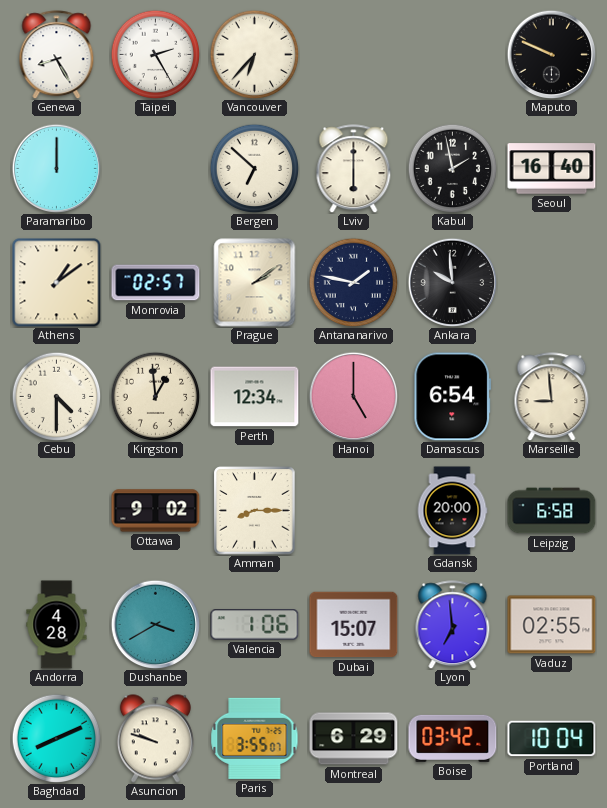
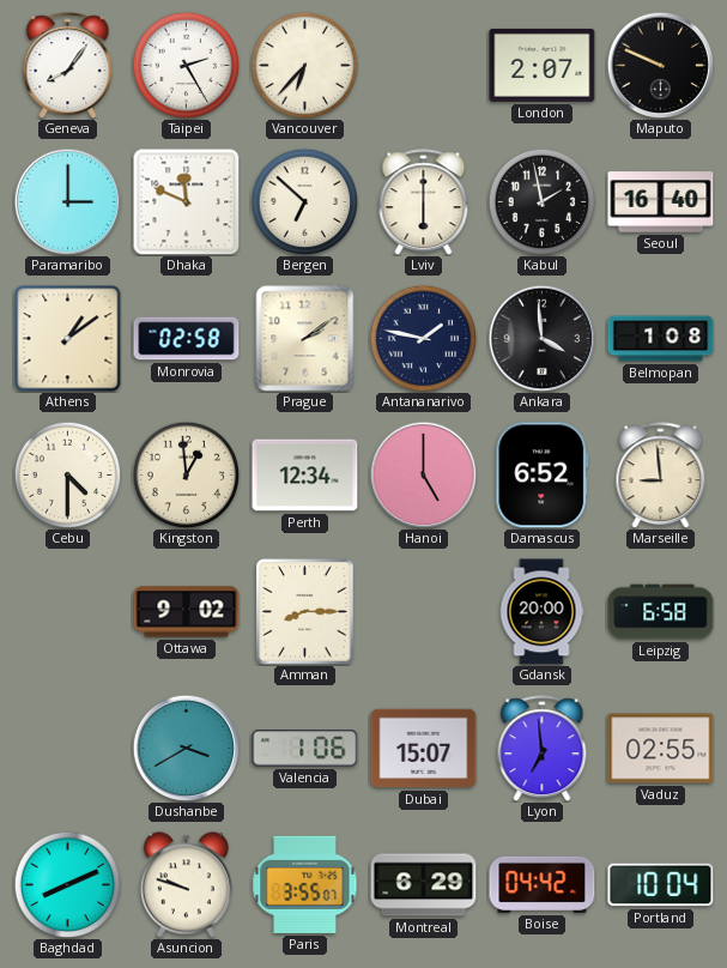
Geneva: 8:25 -> 8:06 (68, 66)
London: none -> 2:07 (543, 65)
Paramaribo: 12:00 -> 3:00 (67, 201)
Dhaka: none -> 11:49 (186, 201)
Monrovia: 02:57 -> 02:58 (187, 339)
Ankara: 9:59 -> 3:59 (541, 338)
Belmopan: none -> 1:08 (661, 339)
Damascus: 6:54 -> 6:52 (543, 476)
Andorra: 4:28 -> none (57, 625)
Boise: 03:42 -> 04:42 (543, 884)
